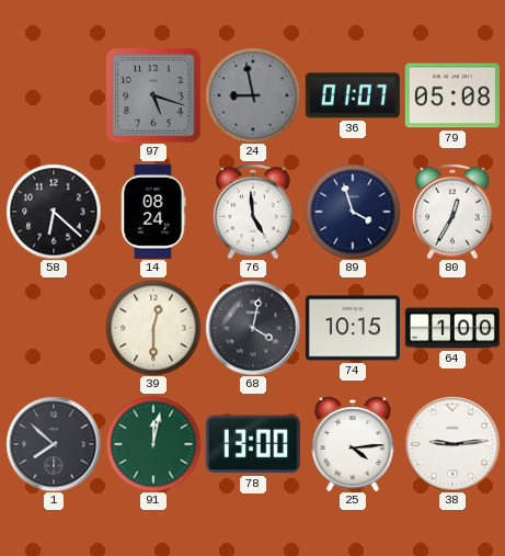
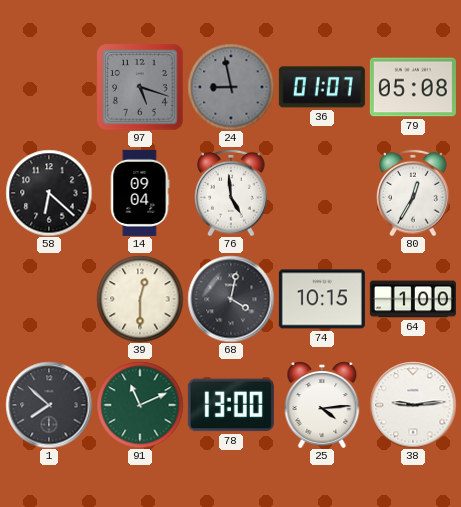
14: 08:24 -> 09:04 (140, 193)
89: 3:57 -> none (353, 212)
91: 12:02 -> 11:11 (140, 405)
